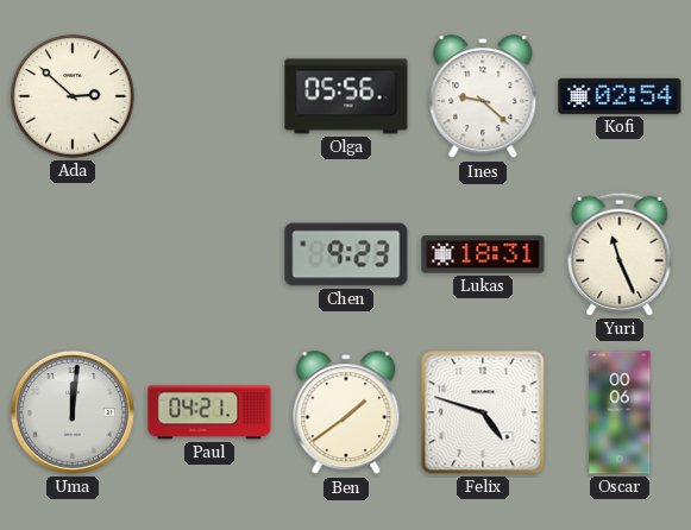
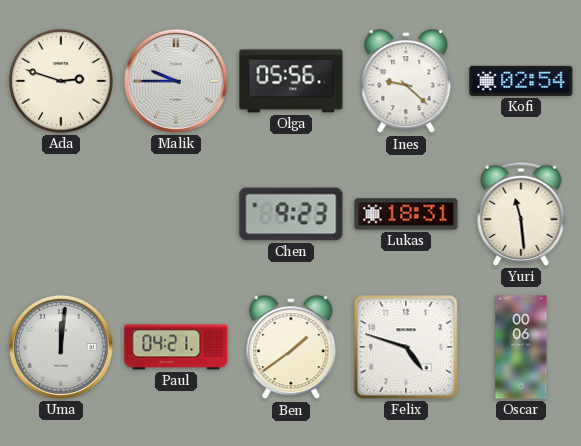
Ada: 2:52 -> 2:48 (61, 81)
Malik: none -> 9:45 (176, 81)
Yuri: 11:26 -> 11:29 (521, 214)
